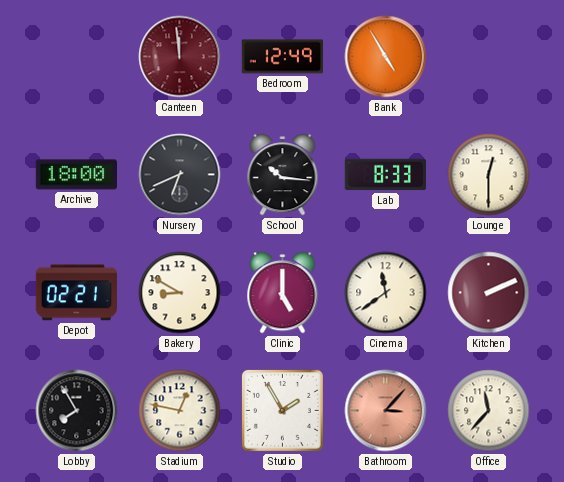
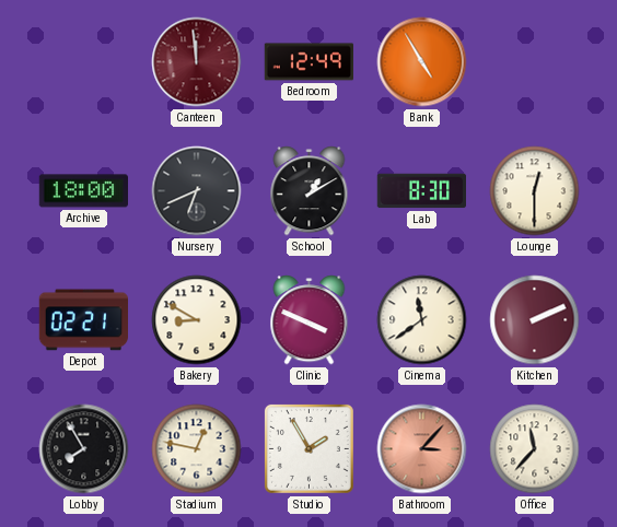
School: 10:16 -> 1:10 (310, 191)
Lab: 8:33 -> 8:30 (421, 191)
Clinic: 5:00 -> 3:49 (310, 320)
